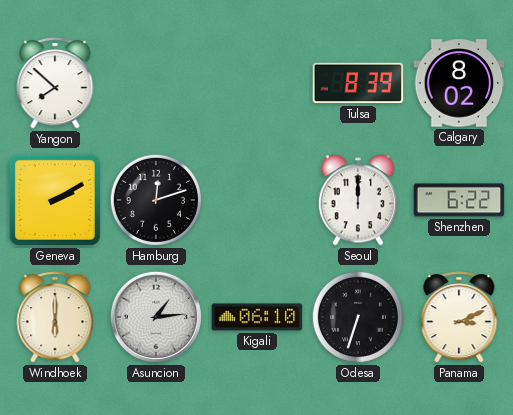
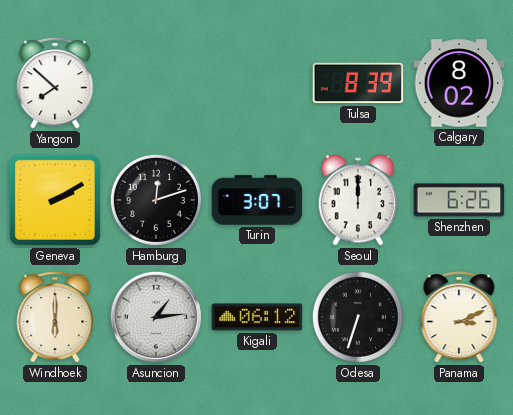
Turin: none -> 3:07 (257, 200)
Shenzhen: 6:22 -> 6:26 (459, 200)
Kigali: 06:10 -> 06:12 (257, 317)
